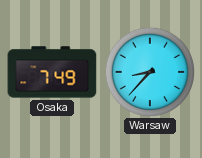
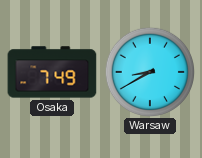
Warsaw: 8:37 -> 8:40 (149, 71)
